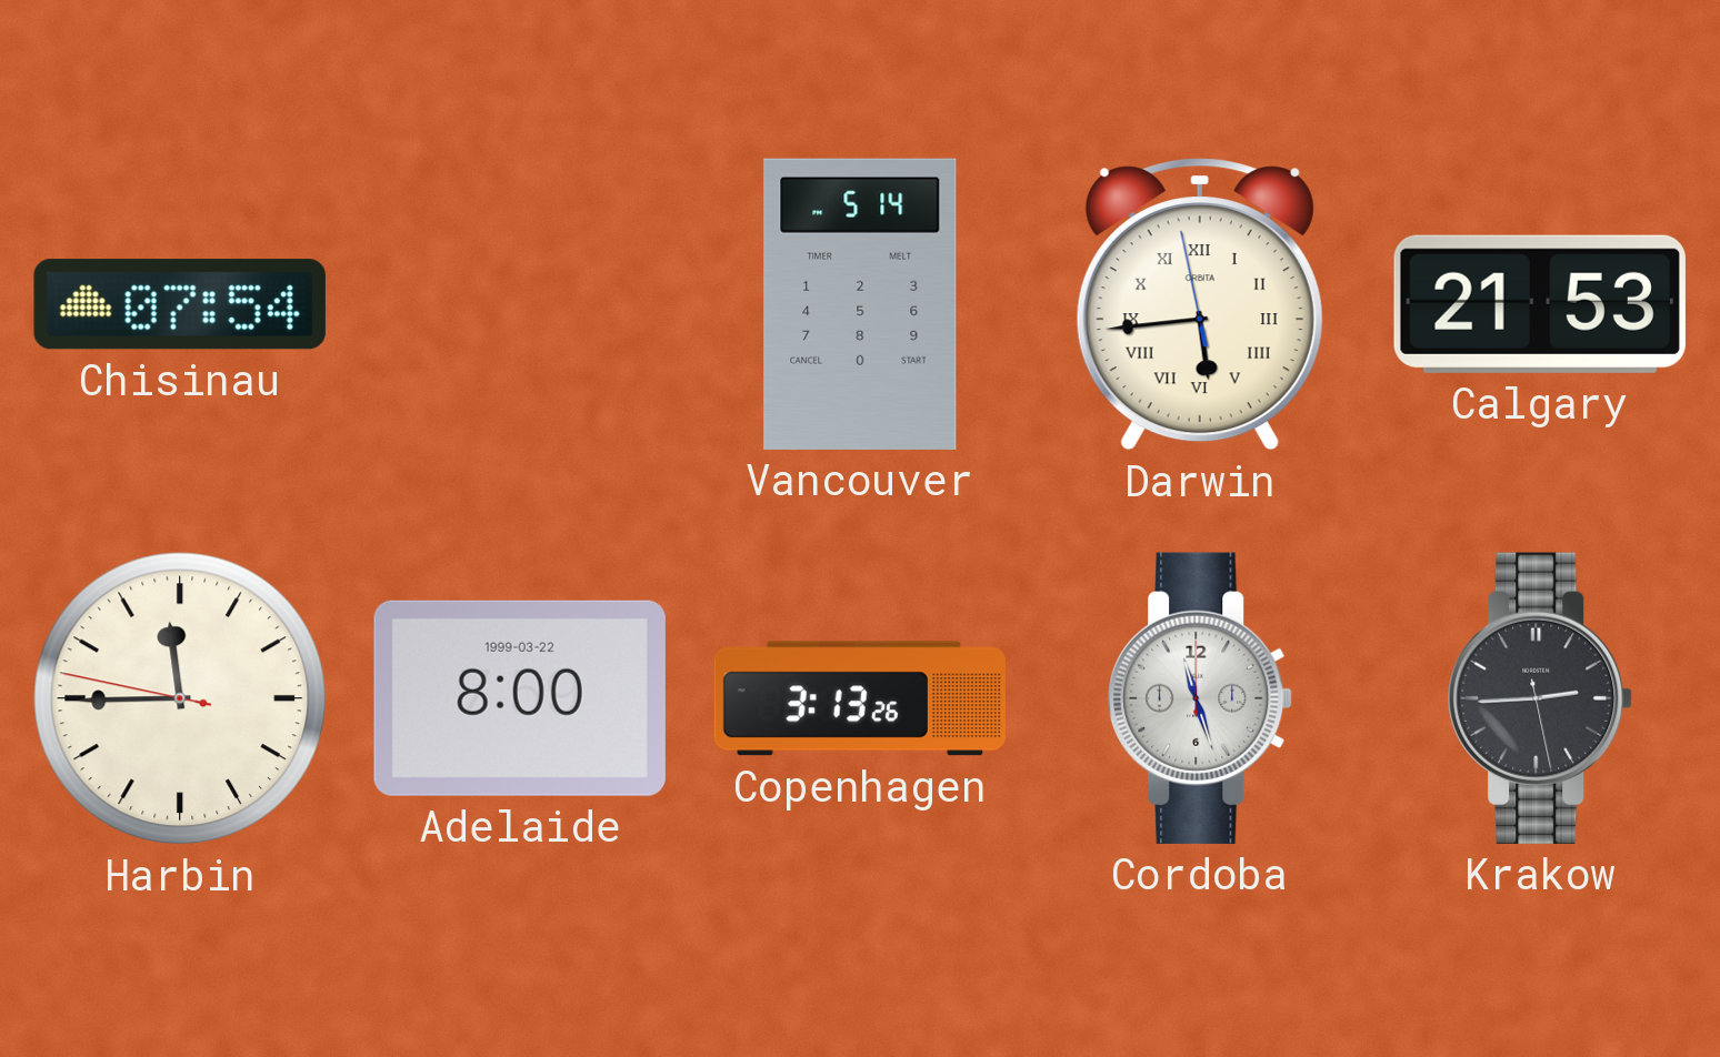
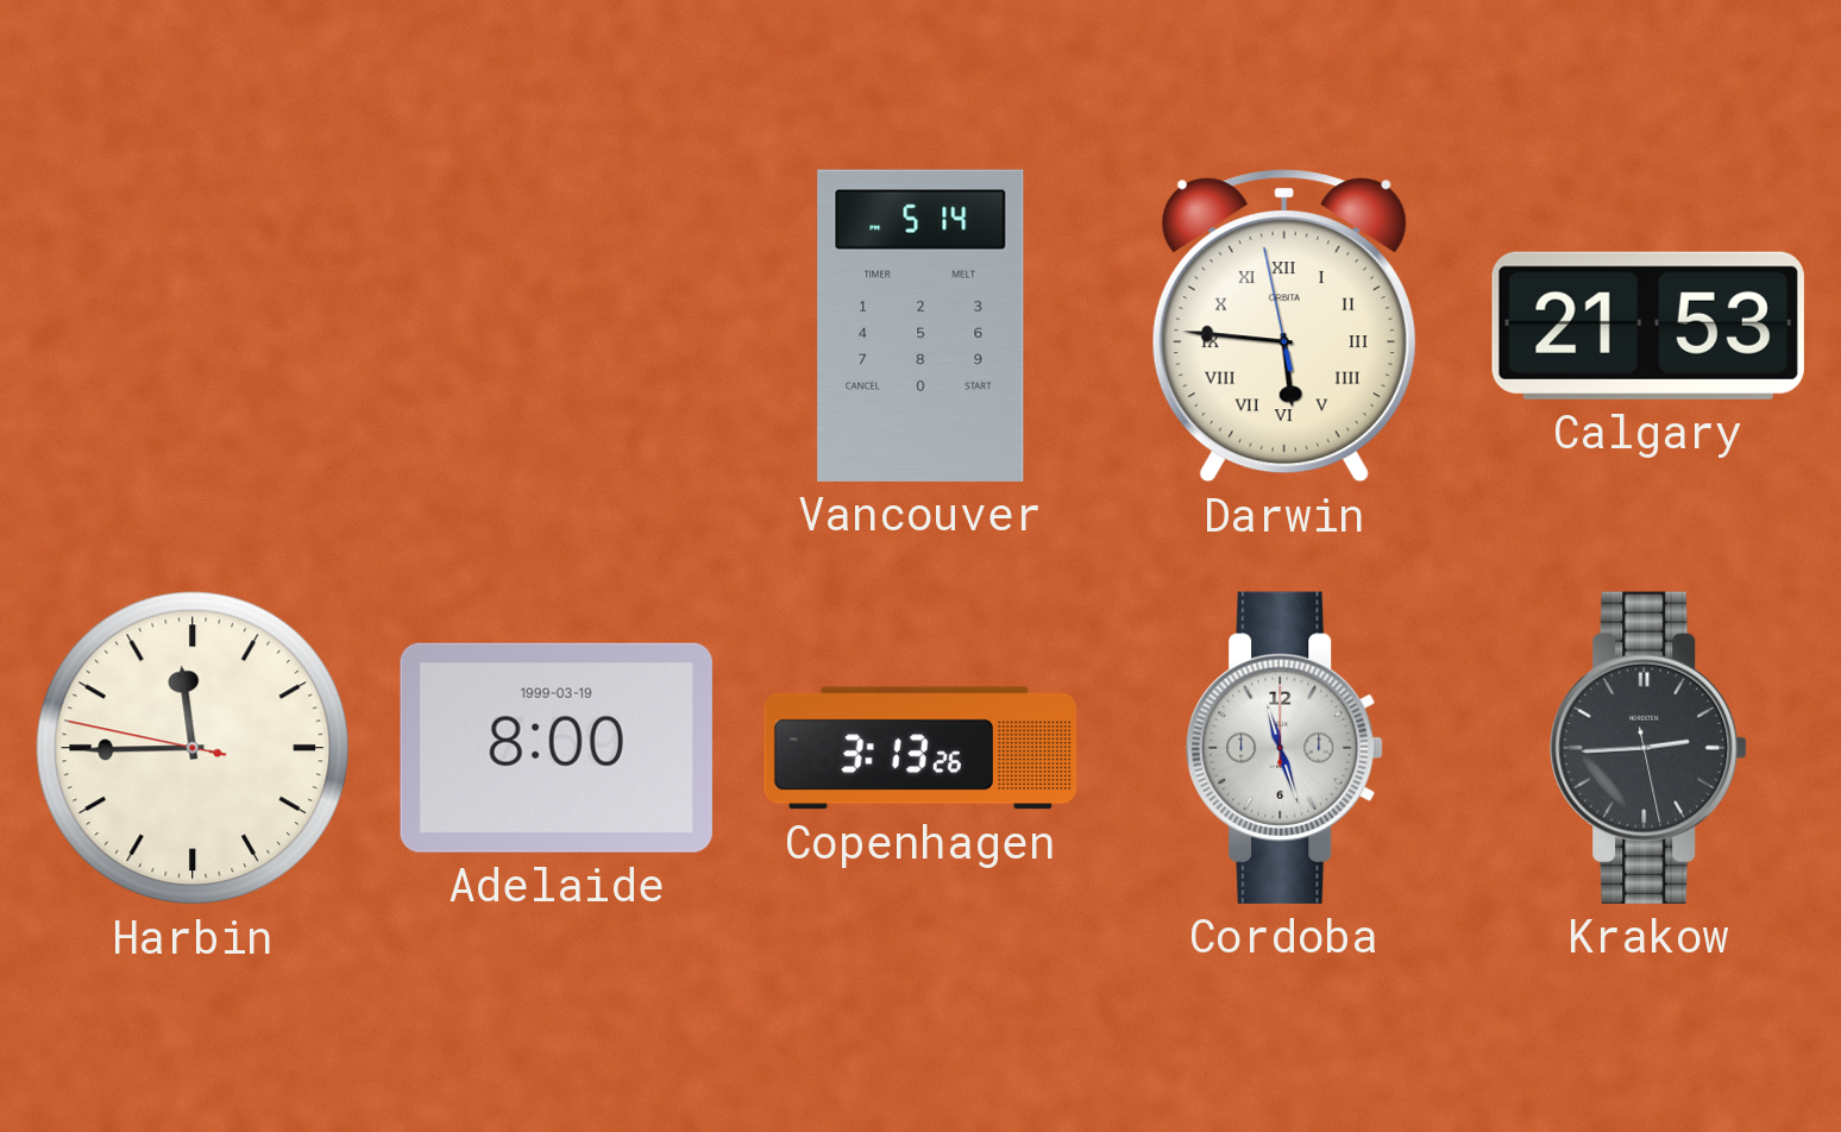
Chisinau: 07:54 -> none (180, 304)
Darwin: 5:43 -> 5:45 (1284, 326)
Adelaide date: 1999-03-22 -> 1999-03-19 (557, 748)
